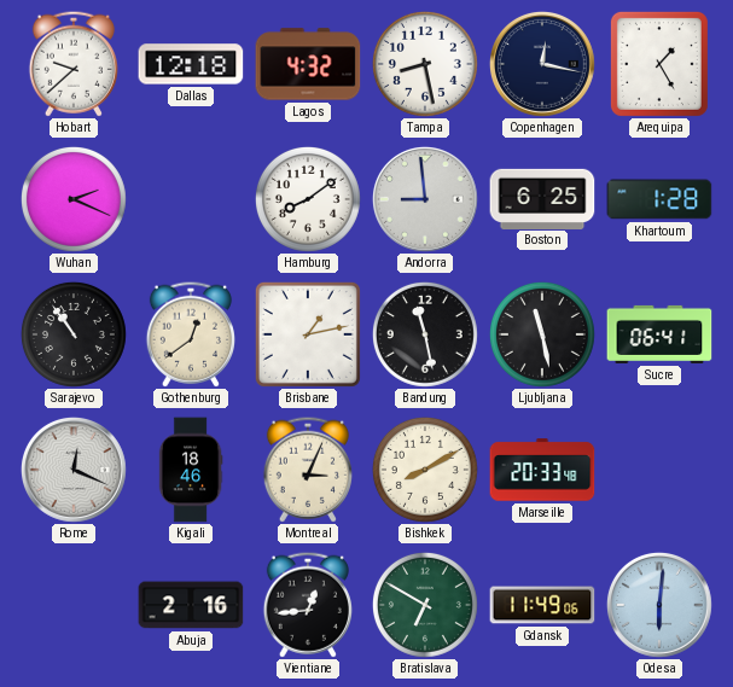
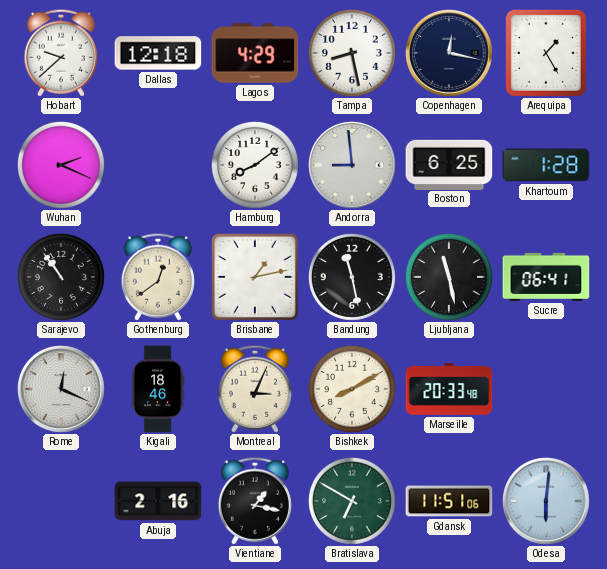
Lagos: 4:32 -> 4:29 (255, 53)
Vientiane: 12:44 -> 1:17 (255, 501)
Gdansk: 11:49 -> 11:51 (449, 501)
